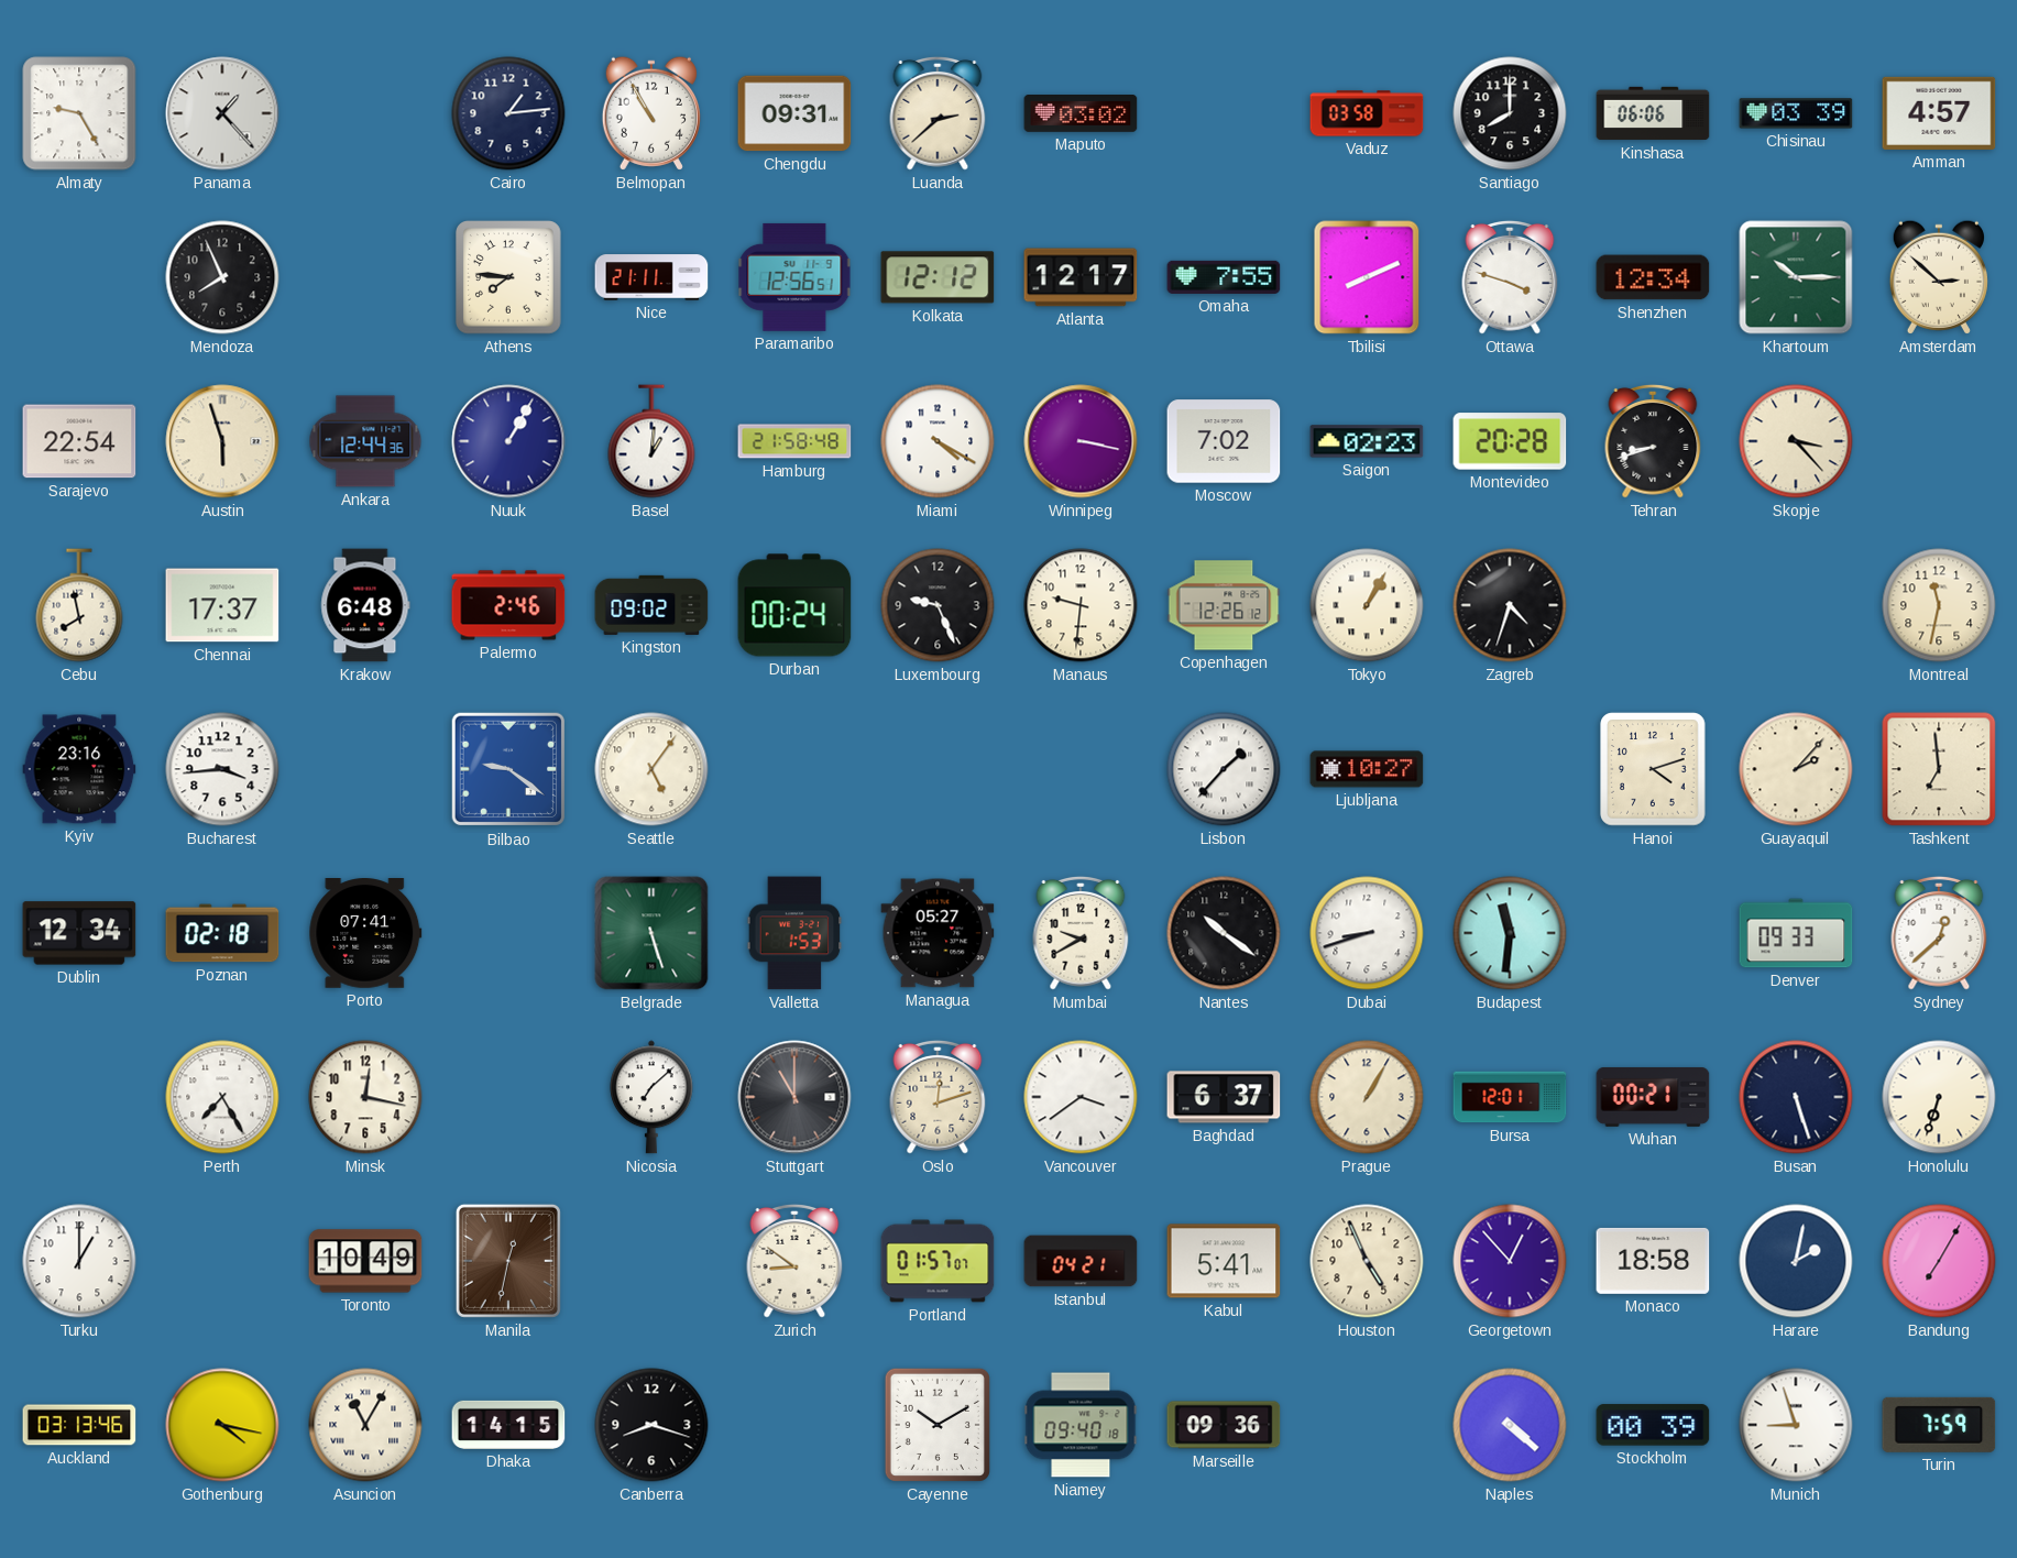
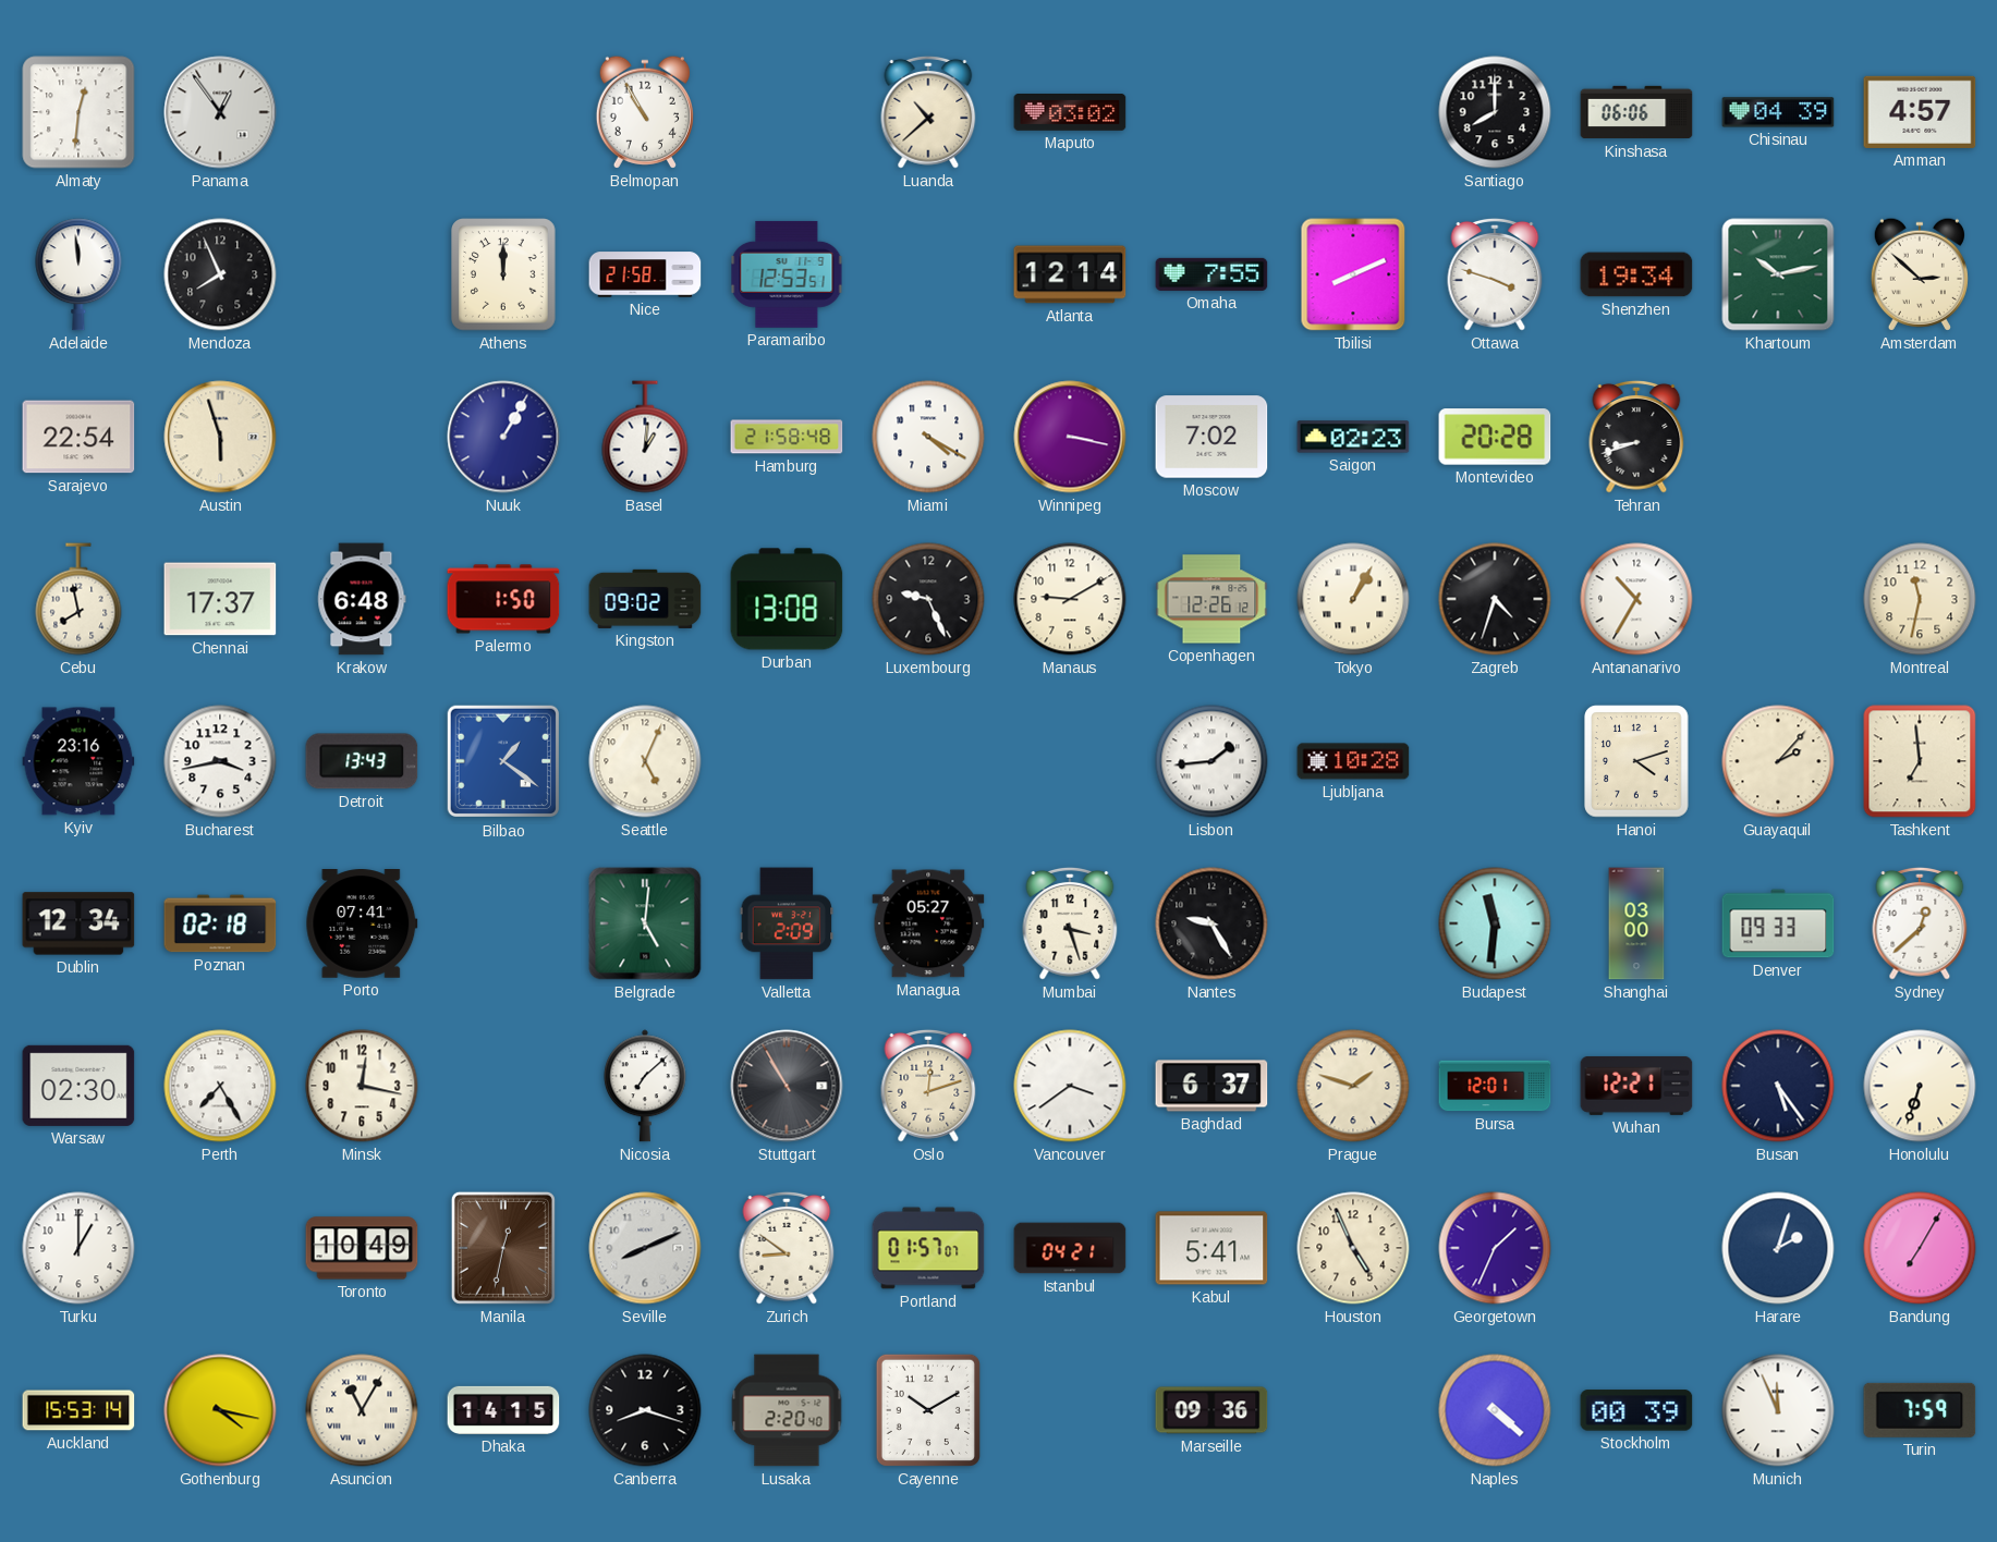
Almaty: 9:25 -> 12:31 (78, 112)
Panama: 1:23 -> 12:54 (220, 112)
Cairo: 1:14 -> none (508, 113)
Chengdu: 09:31 -> none (794, 113)
Luanda: 2:38 -> 10:38 (928, 112)
Vaduz: 03:58 -> none (1367, 113)
Chisinau: 03:39 -> 04:39 (1778, 112)
Adelaide: none -> 11:59 (78, 274)
Athens: 7:46 -> 12:00 (503, 274)
Nice: 21:11 -> 21:58 (645, 274)
Paramaribo: 12:56 -> 12:53 (787, 274)
Kolkata: 12:12 -> none (938, 277)
Atlanta: 12:17 -> 12:14 (1070, 274)
Shenzhen: 12:34 -> 19:34 (1636, 274)
Khartoum: 10:15 -> 10:13 (1778, 274)
Ankara: 12:44 -> none (365, 441)
Skopje: 3:23 -> none (1796, 441)
Palermo: 2:46 -> 1:50 (503, 599)
Durban: 00:24 -> 13:08 (787, 599)
Manaus: 9:31 -> 9:10 (1070, 599)
Antananarivo: none -> 10:35 (1636, 599)
Bucharest: 3:44 -> 3:43 (220, 761)
Detroit: none -> 13:43 (362, 761)
Bilbao: 9:21 -> 1:21 (503, 761)
Seattle: 5:06 -> 5:04 (645, 761)
Lisbon: 1:37 -> 1:44 (1211, 761)
Ljubljana: 10:27 -> 10:28 (1353, 761)
Belgrade: 5:27 -> 5:01 (645, 923)
Valletta: 1:53 -> 2:09 (787, 923)
Mumbai: 9:40 -> 3:27 (1070, 923)
Nantes: 10:21 -> 9:25 (1211, 923)
Dubai: 8:42 -> none (1367, 933)
Shanghai: none -> 03:00 (1636, 923)
Warsaw: none -> 02:30 (78, 1086)
Stuttgart: 11:00 -> 10:55 (787, 1086)
Prague: 1:05 -> 1:48 (1353, 1086)
Wuhan: 00:21 -> 12:21 (1636, 1086)
Busan: 5:27 -> 5:24 (1778, 1086)
Seville: none -> 8:11 (645, 1248)
Georgetown: 12:53 -> 1:34 (1495, 1248)
Monaco: 18:58 -> none (1653, 1261)
Harare: 2:02 -> 2:03 (1778, 1248)
Auckland: 03:13 -> 15:53 (78, 1410)
Lusaka: none -> 2:20 (787, 1410)
Niamey: 09:40 -> none (1081, 1425)
Munich: 8:57 -> 11:56 (1778, 1410)
